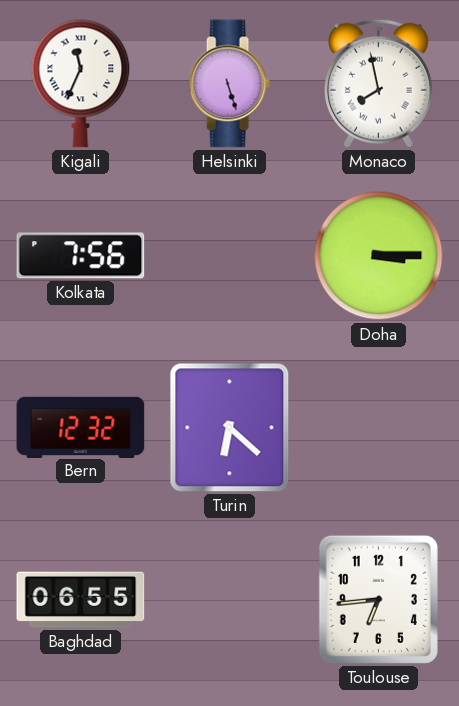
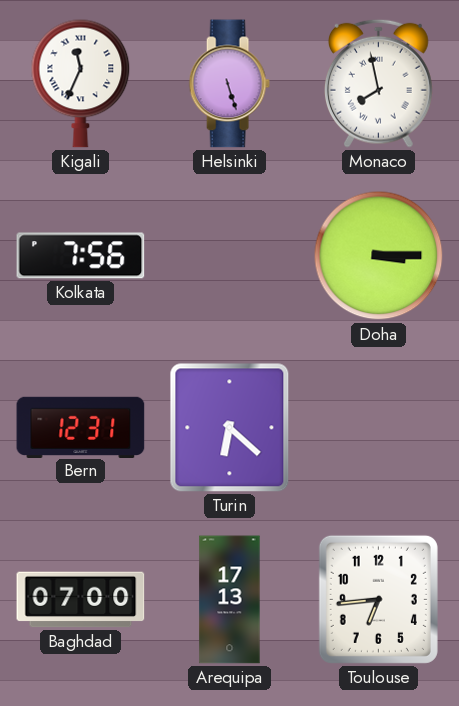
Bern: 12:32 -> 12:31 (81, 427)
Baghdad: 06:55 -> 07:00 (81, 600)
Arequipa: none -> 17:13 (230, 600)
